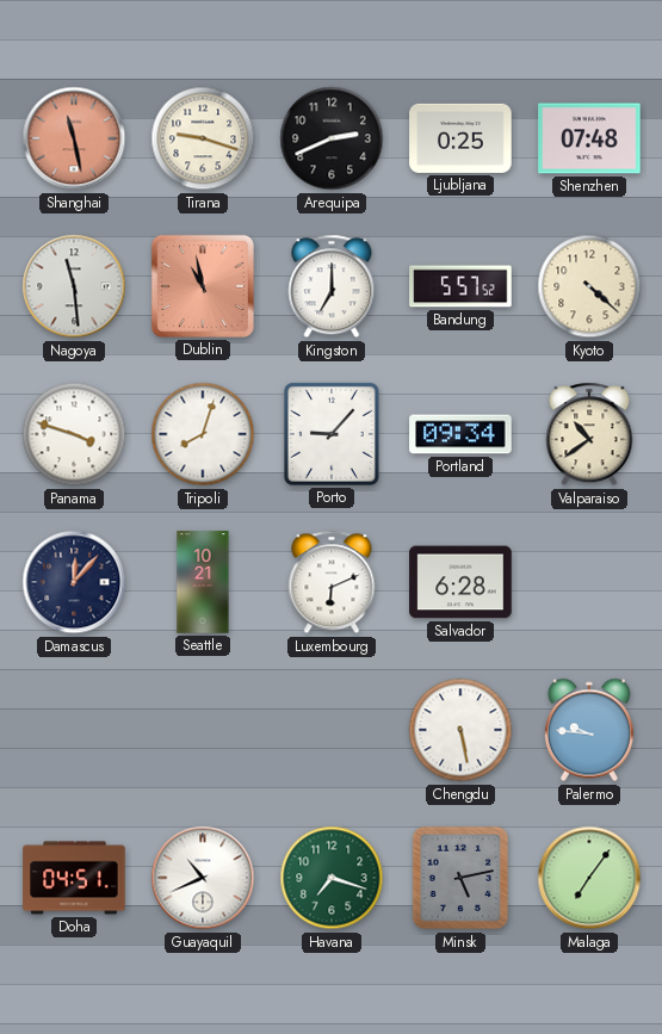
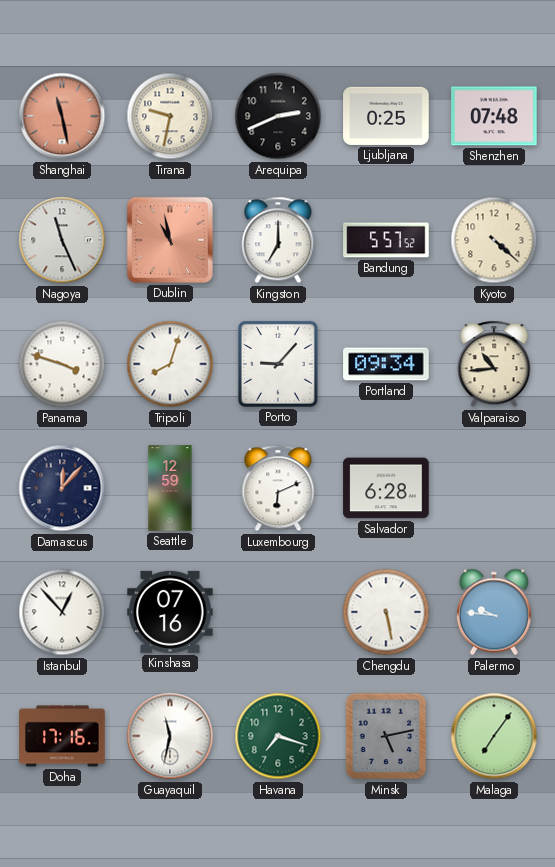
Tirana: 9:18 -> 9:32 (170, 116)
Nagoya: 11:29 -> 11:26 (62, 240)
Valparaiso: 10:39 -> 10:44 (494, 364)
Seattle: 10:21 -> 12:59 (170, 488)
Istanbul: none -> 12:53 (62, 612)
Kinshasa: none -> 07:16 (170, 612)
Doha: 04:51 -> 17:16 (62, 736)
Guayaquil: 10:41 -> 11:32 (170, 736)
